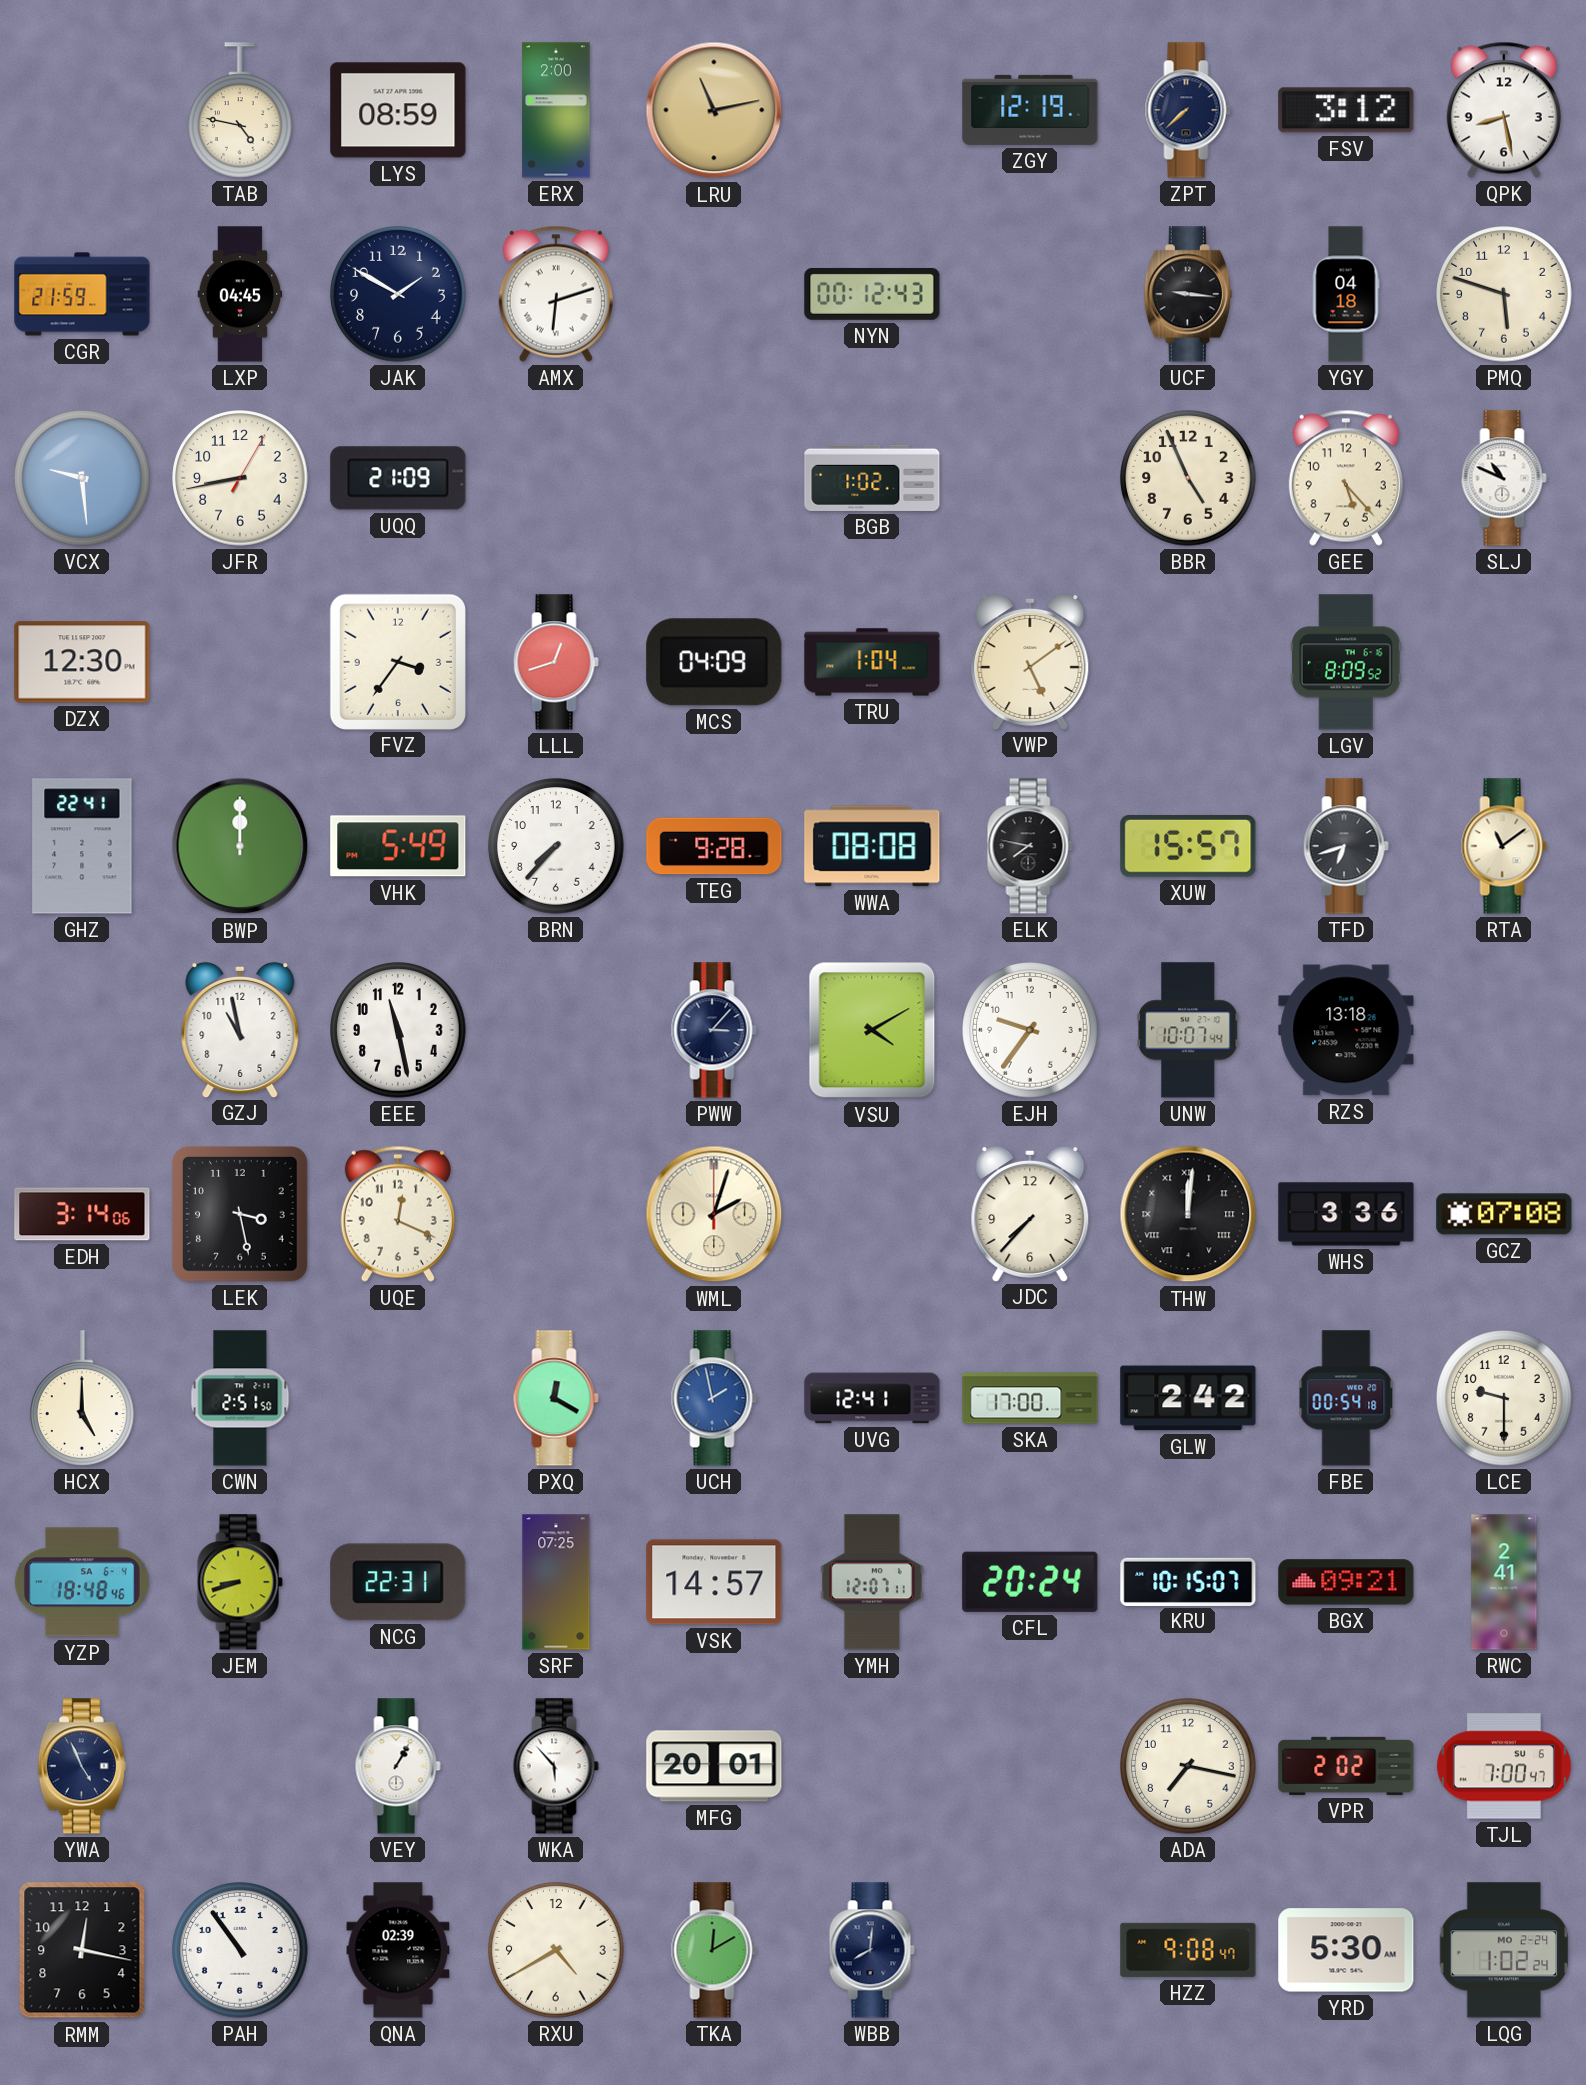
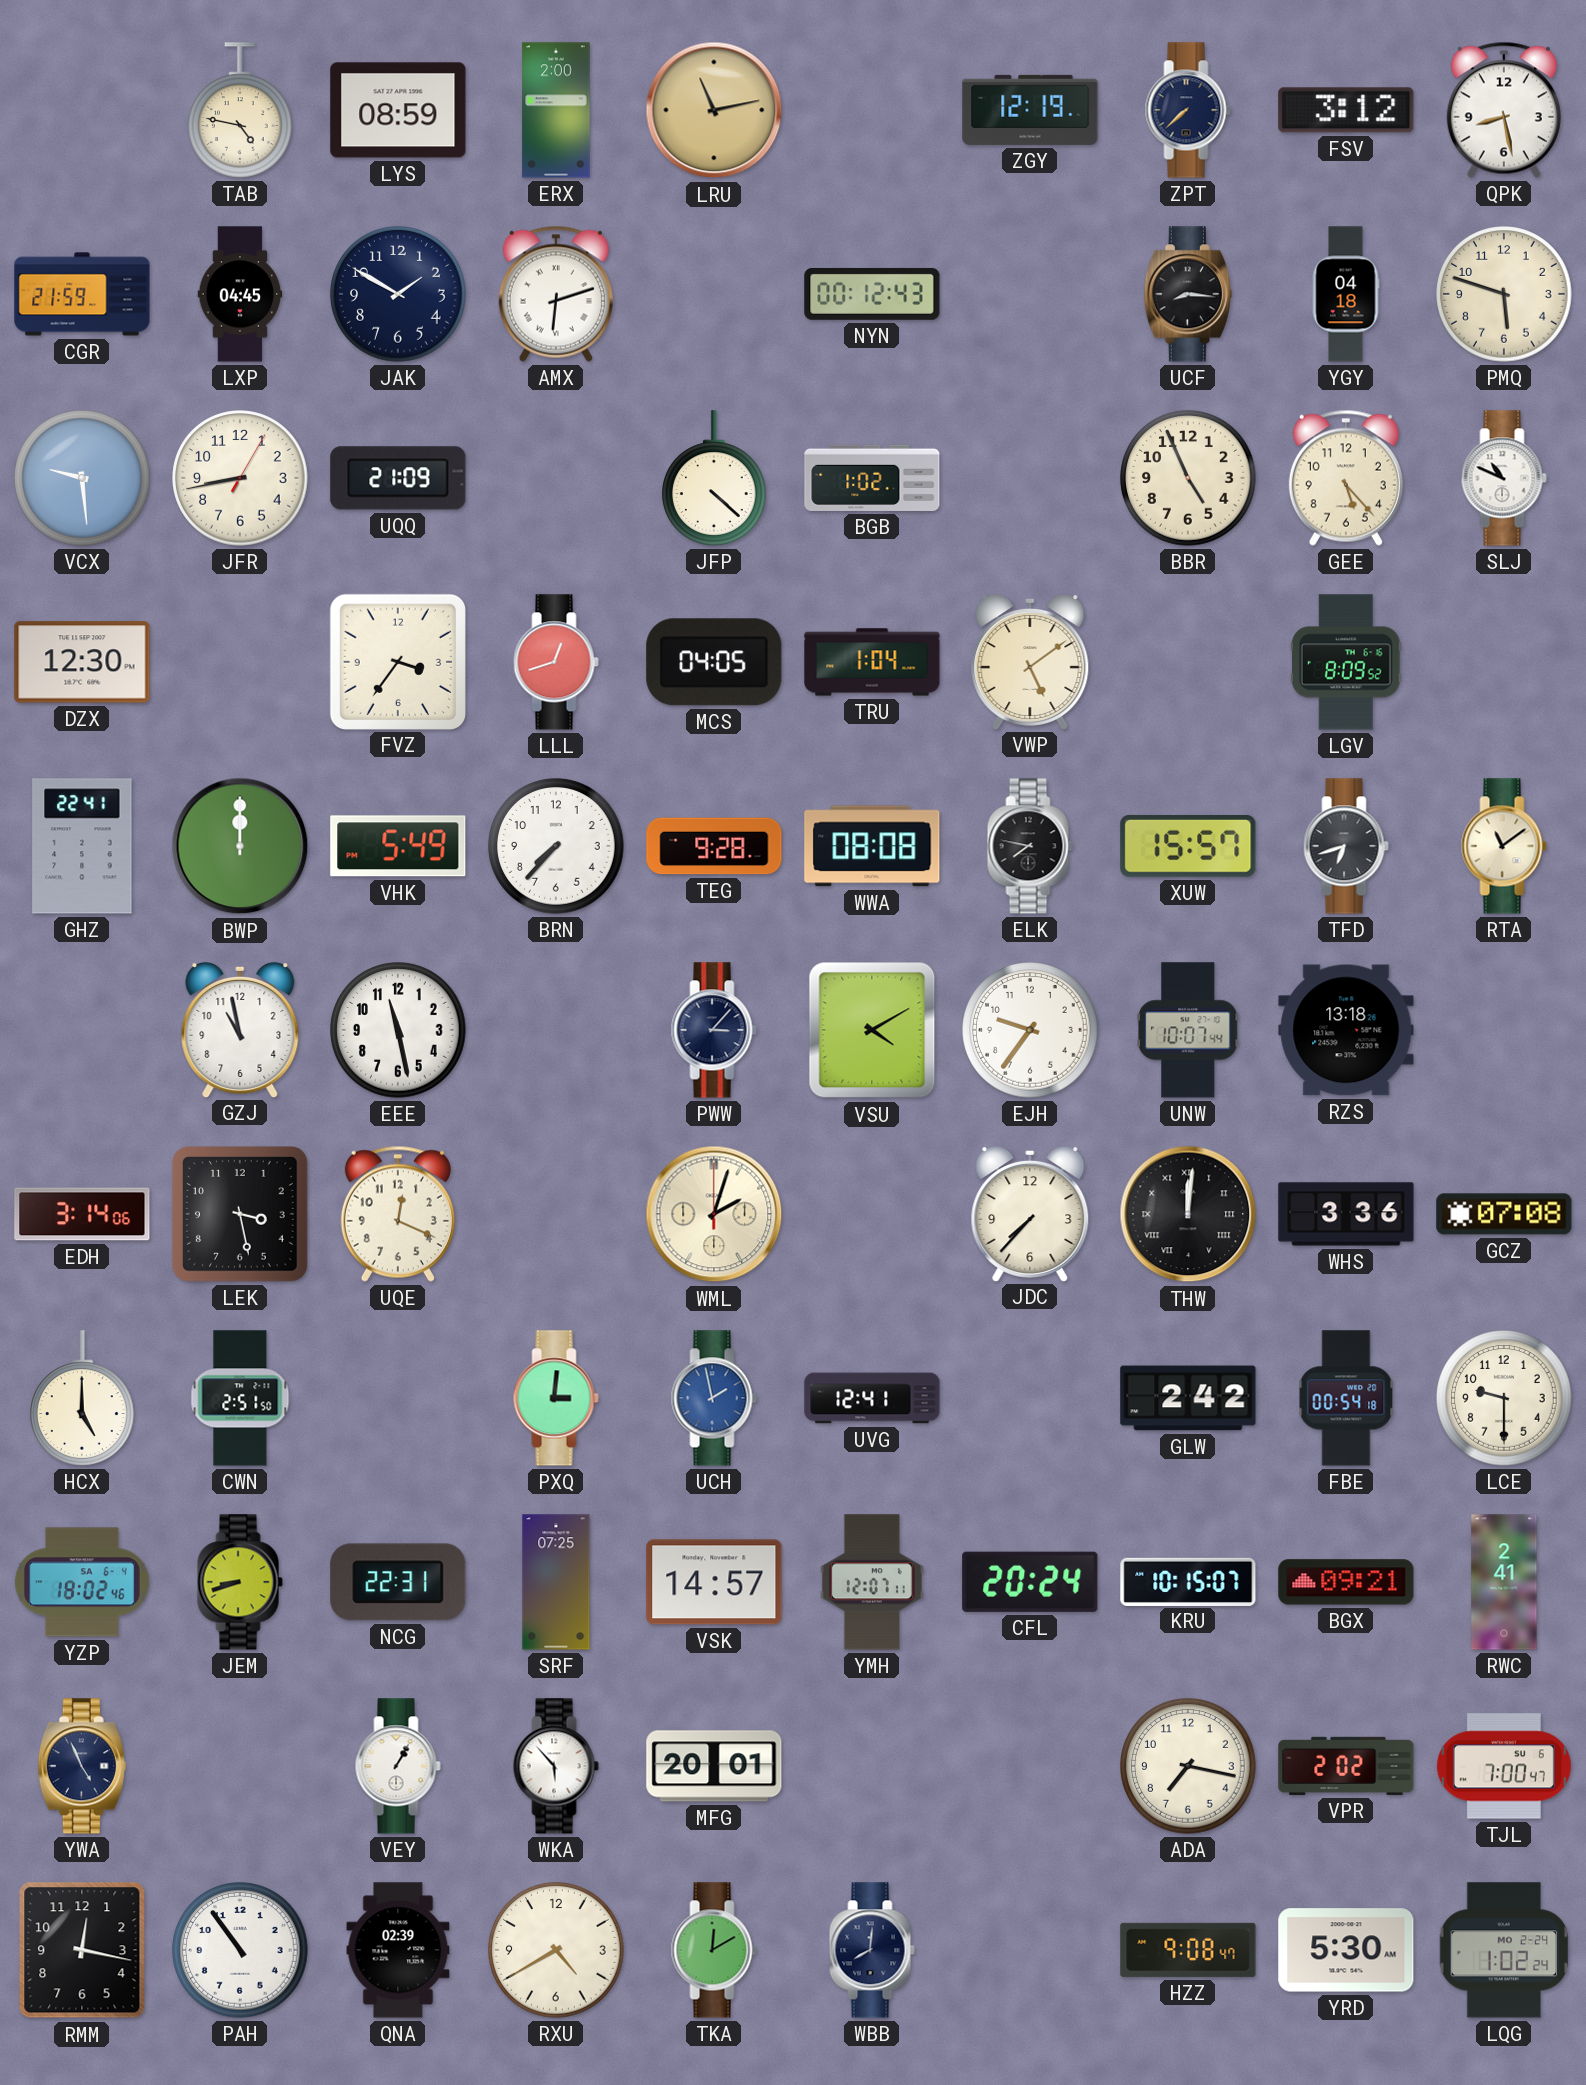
UCF: 9:16 -> 8:16 (1188, 294)
JFP: none -> 4:22 (715, 478)
MCS: 04:09 -> 04:05 (714, 662)
PXQ: 12:20 -> 3:01 (556, 1398)
SKA: 17:00 -> none (1030, 1398)
YZP: 18:48 -> 18:02 (82, 1582)
